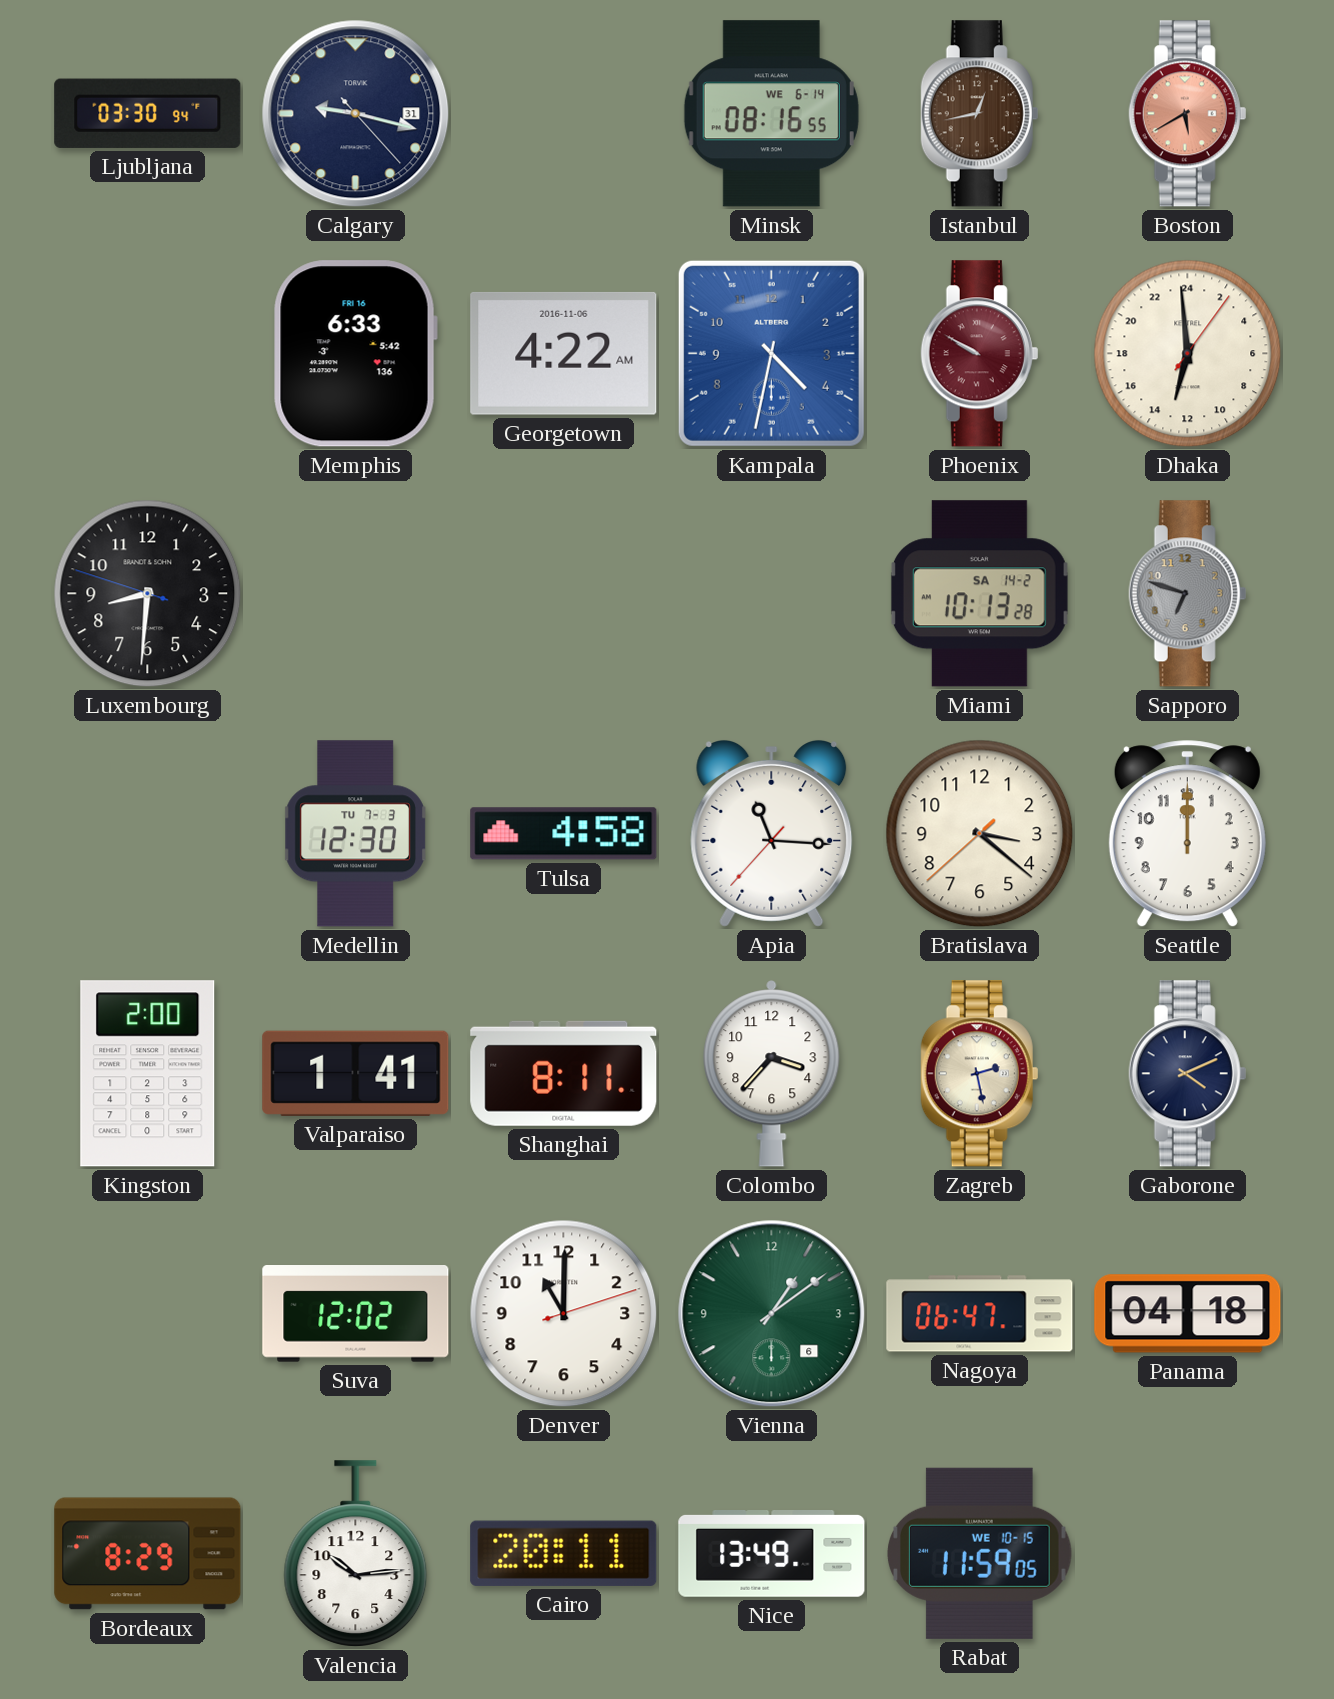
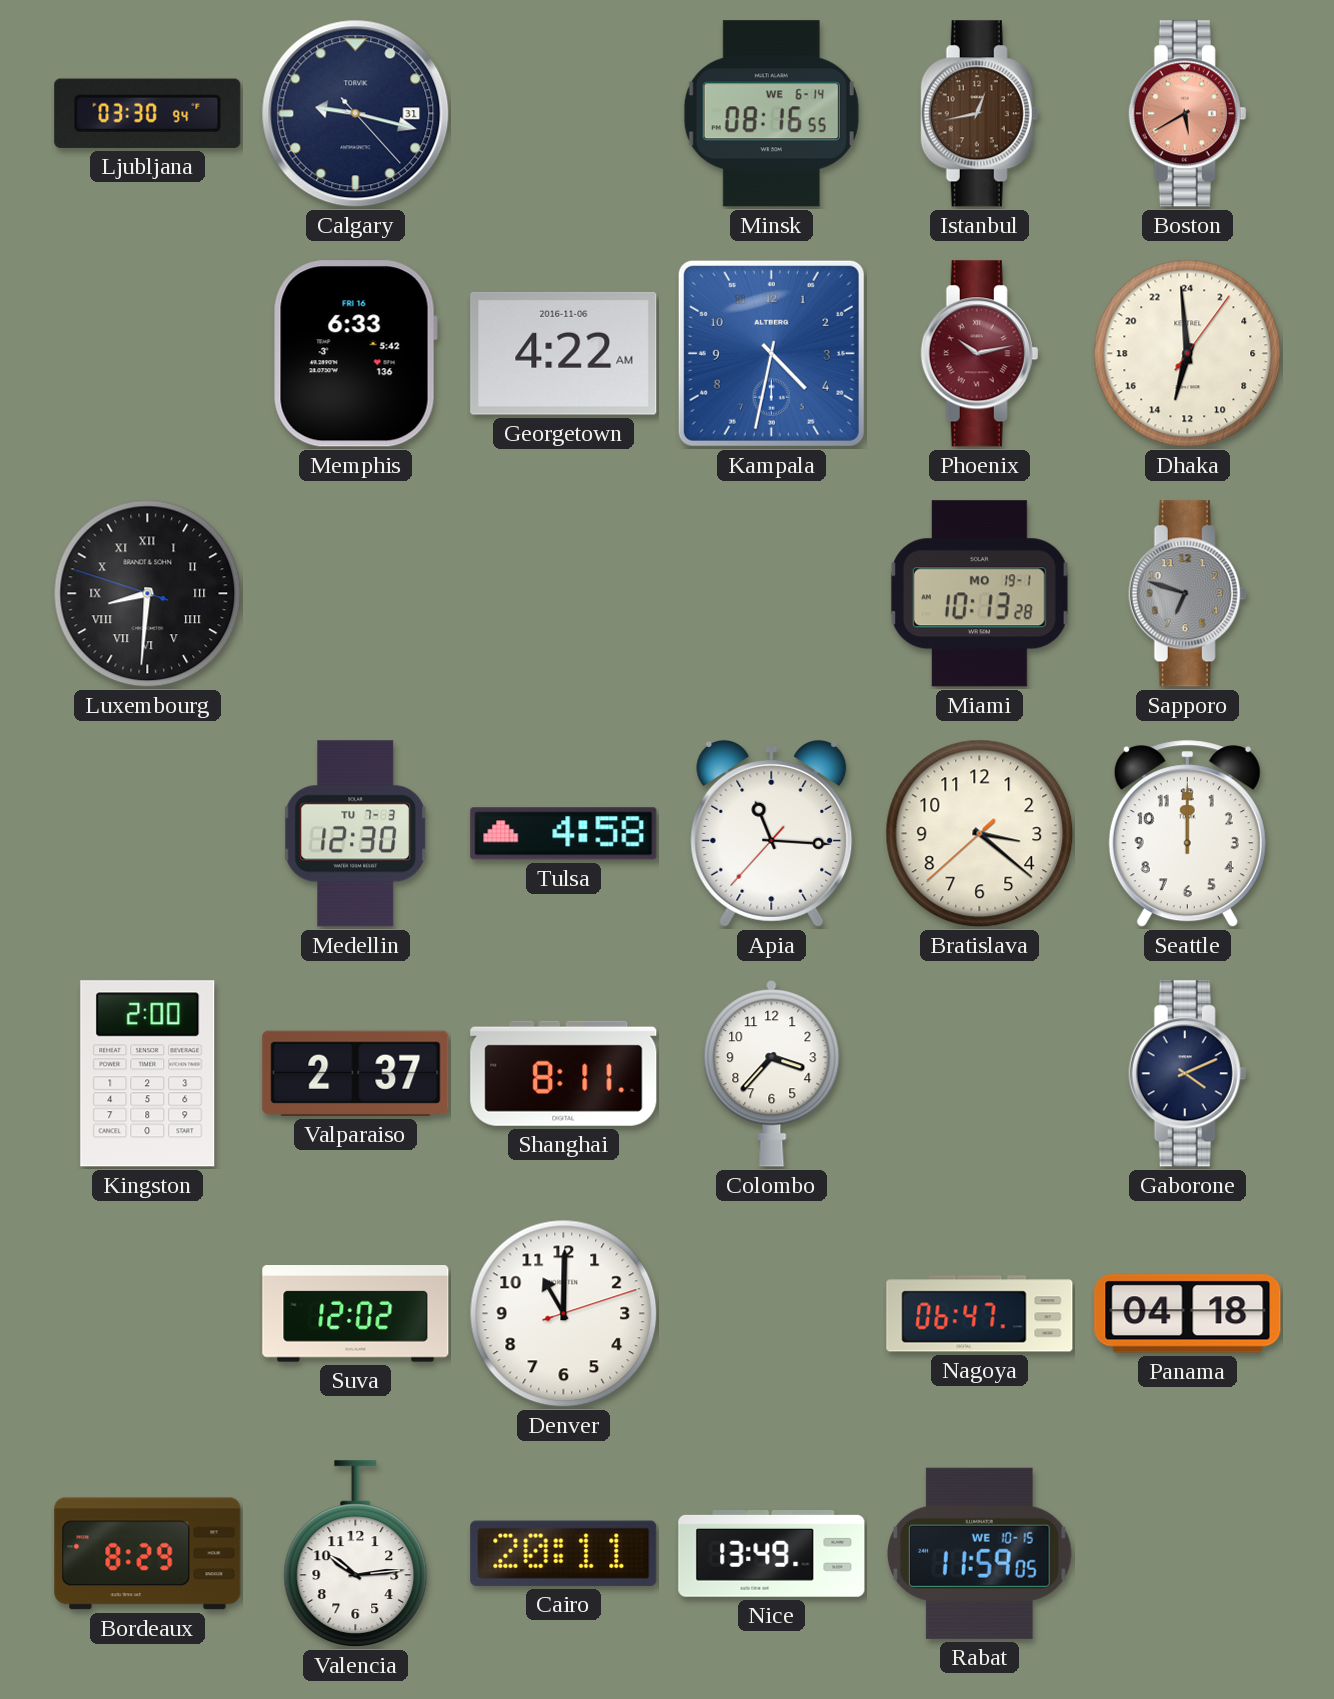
Phoenix: 9:50 -> 10:13 (980, 354)
Luxembourg numerals: Arabic -> Roman (148, 594)
Miami date: SA 14-2 -> MO 19-1 (979, 594)
Valparaiso: 1:41 -> 2:37 (356, 1073)
Zagreb: 2:28 -> none (980, 1074)
Vienna: 1:09 -> none (772, 1314)
